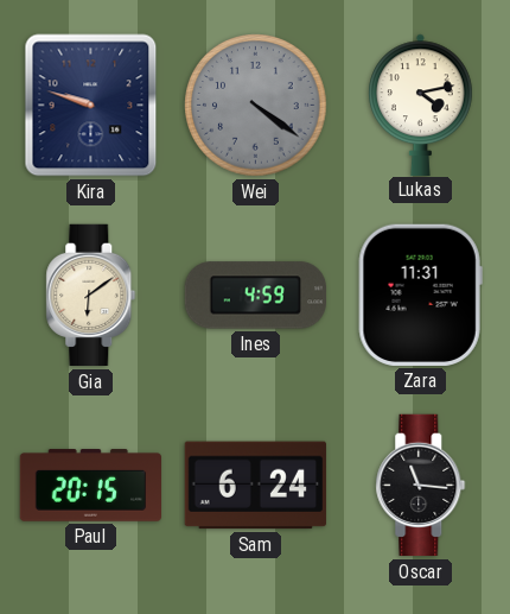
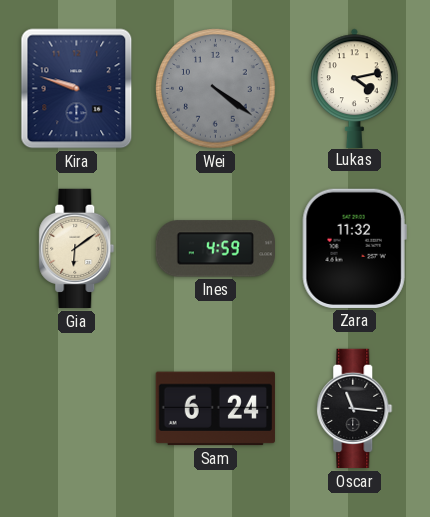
Zara: 11:31 -> 11:32 (354, 248)
Paul: 20:15 -> none (90, 486)
